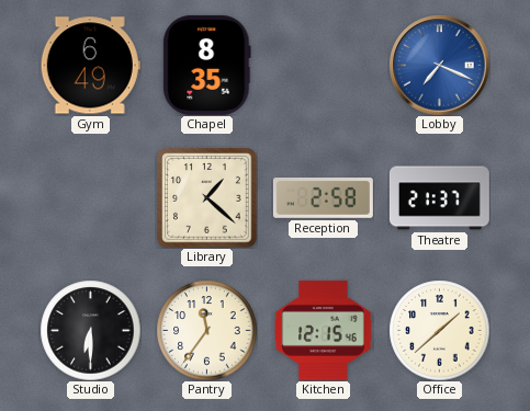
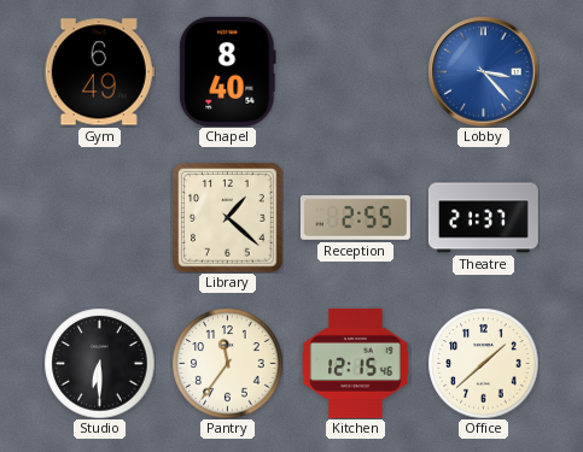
Chapel: 8:35 -> 8:40 (228, 71)
Lobby: 7:19 -> 3:23 (483, 71)
Reception: 2:58 -> 2:55 (355, 218)
